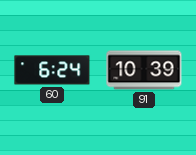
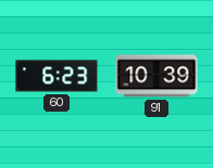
60: 6:24 -> 6:23 (57, 76)
